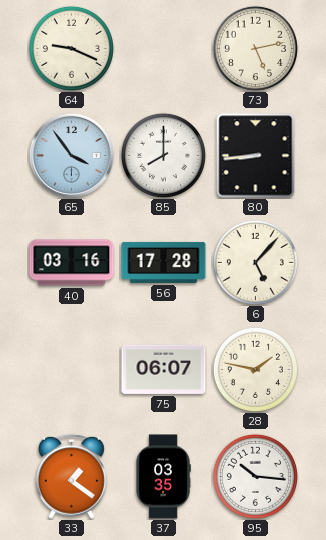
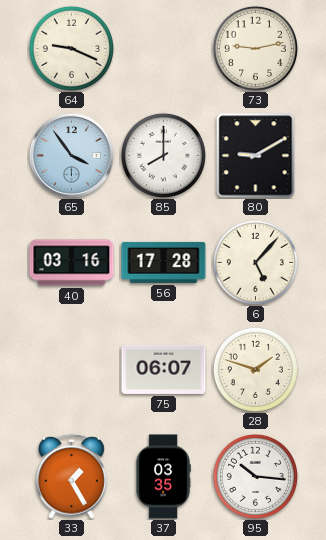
73: 5:13 -> 9:13 (255, 48)
80: 8:44 -> 9:10 (256, 156)
28: 1:47 -> 1:48 (255, 369)
33: 1:21 -> 1:25 (71, 476)
